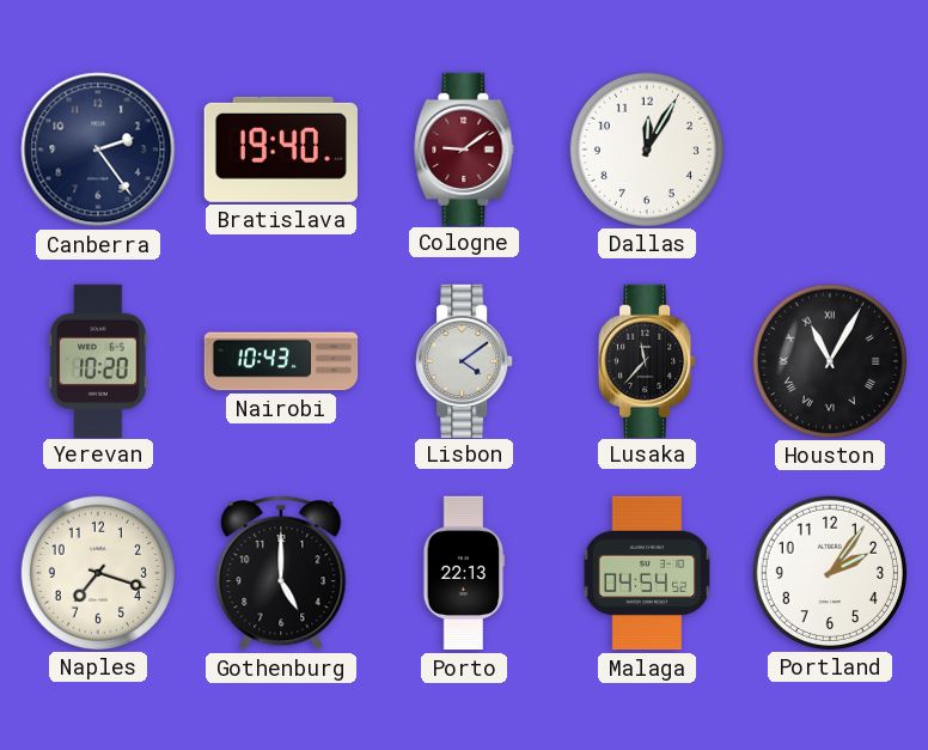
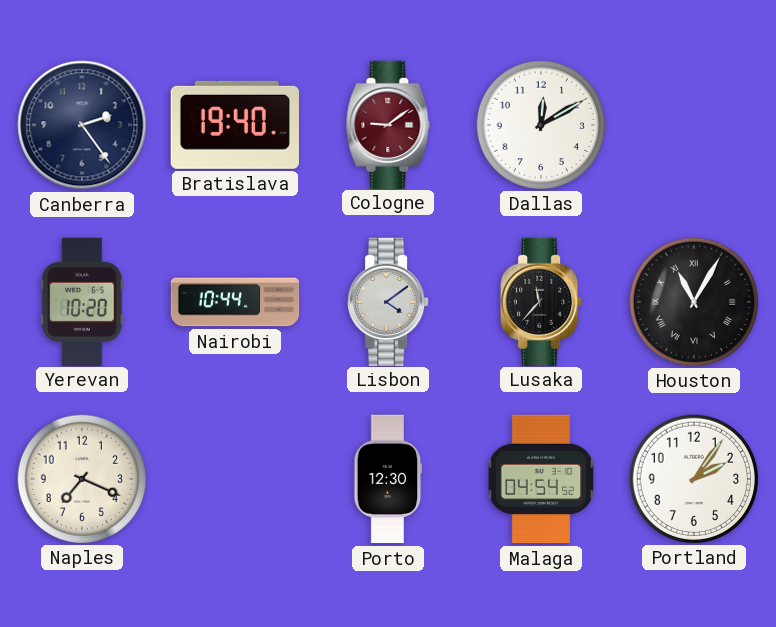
Dallas: 12:05 -> 12:10 (540, 124)
Nairobi: 10:43 -> 10:44 (235, 302)
Naples: 7:18 -> 7:19 (81, 478)
Gothenburg: 5:00 -> none (281, 574)
Porto: 22:13 -> 12:30 (388, 479)
